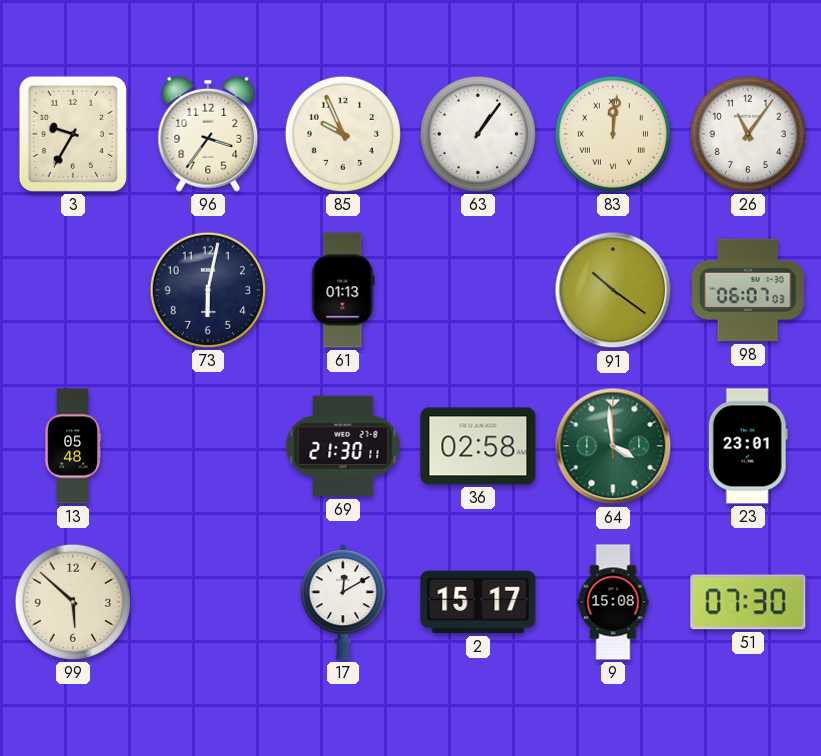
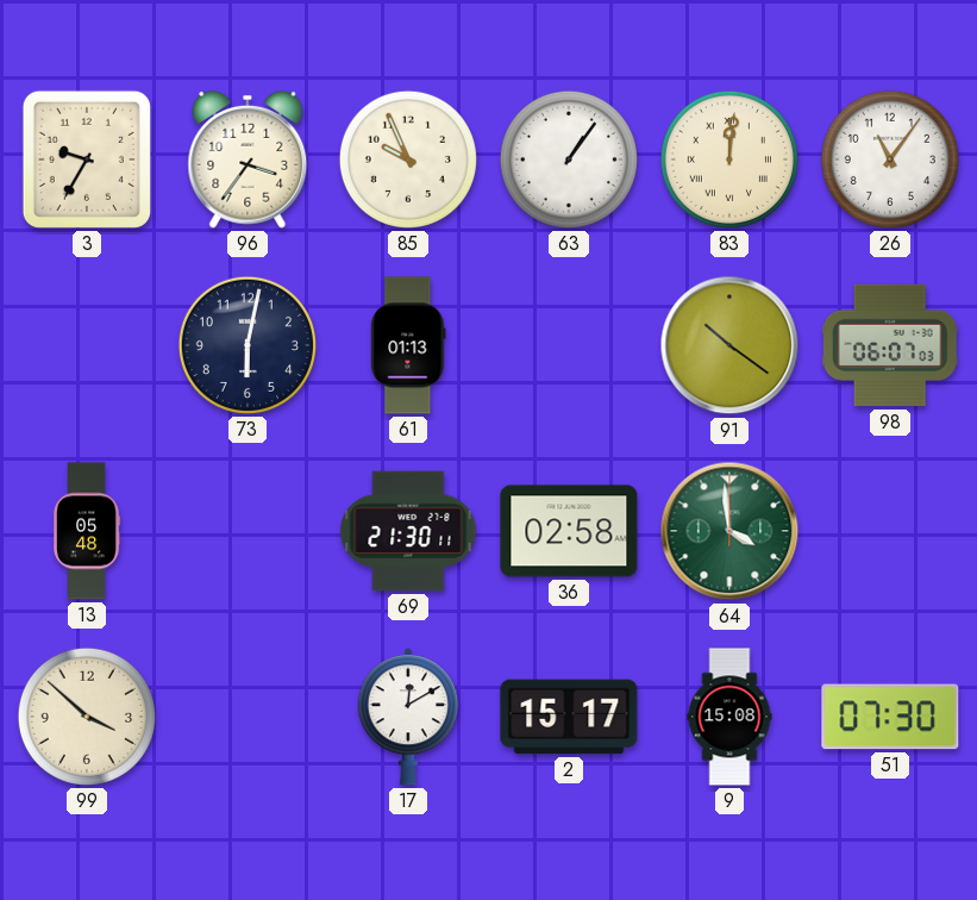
23: 23:01 -> none (748, 446)
99: 5:52 -> 3:52 (87, 717)
